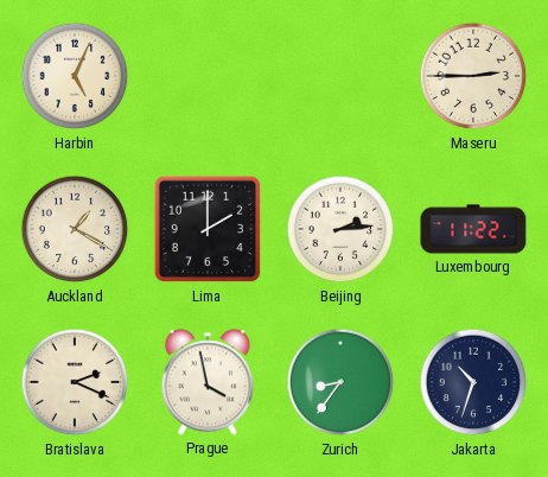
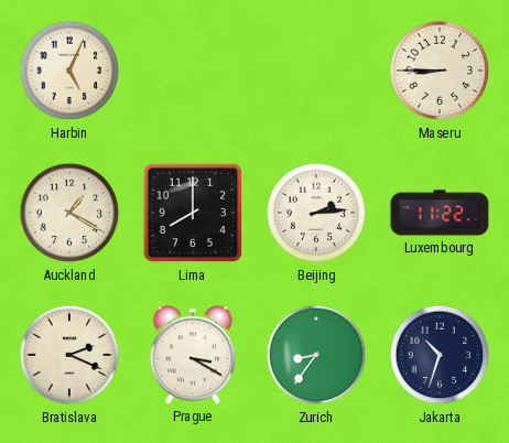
Maseru: 2:45 -> 8:45 (440, 71)
Lima: 2:00 -> 8:00 (193, 213)
Prague: 3:58 -> 3:20 (192, 355)
